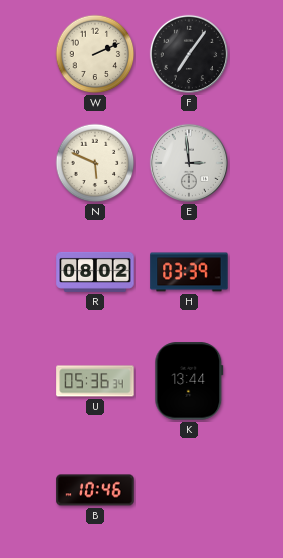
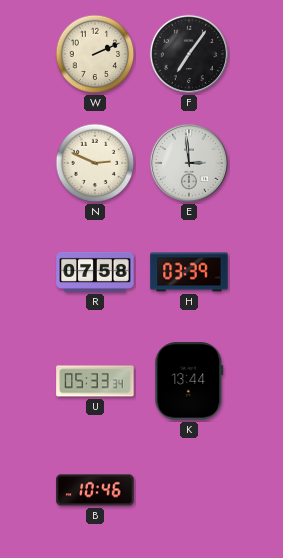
N: 5:49 -> 2:49 (95, 163)
R: 08:02 -> 07:58 (95, 272)
U: 05:36 -> 05:33 (95, 381)
